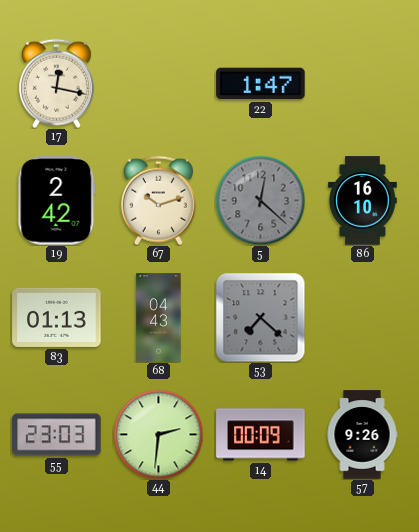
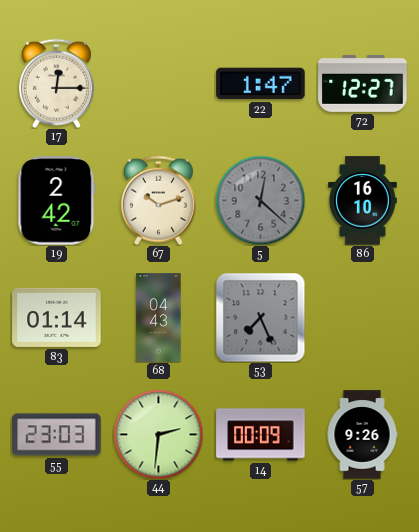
17: 12:17 -> 12:15 (56, 83)
72: none -> 12:27 (363, 83)
83: 01:13 -> 01:14 (57, 317)
53: 7:22 -> 7:26 (260, 317)
